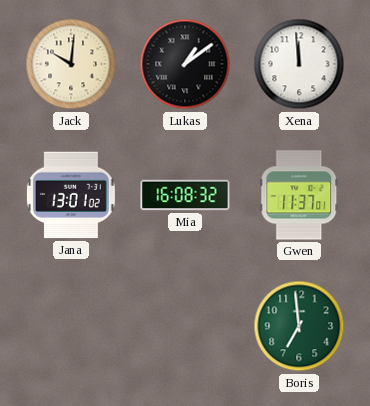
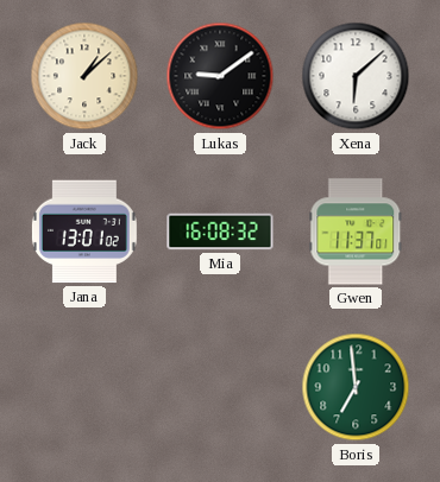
Jack: 10:01 -> 1:08 (84, 76)
Lukas: 1:09 -> 9:09 (220, 76)
Xena: 11:59 -> 6:08 (356, 76)
